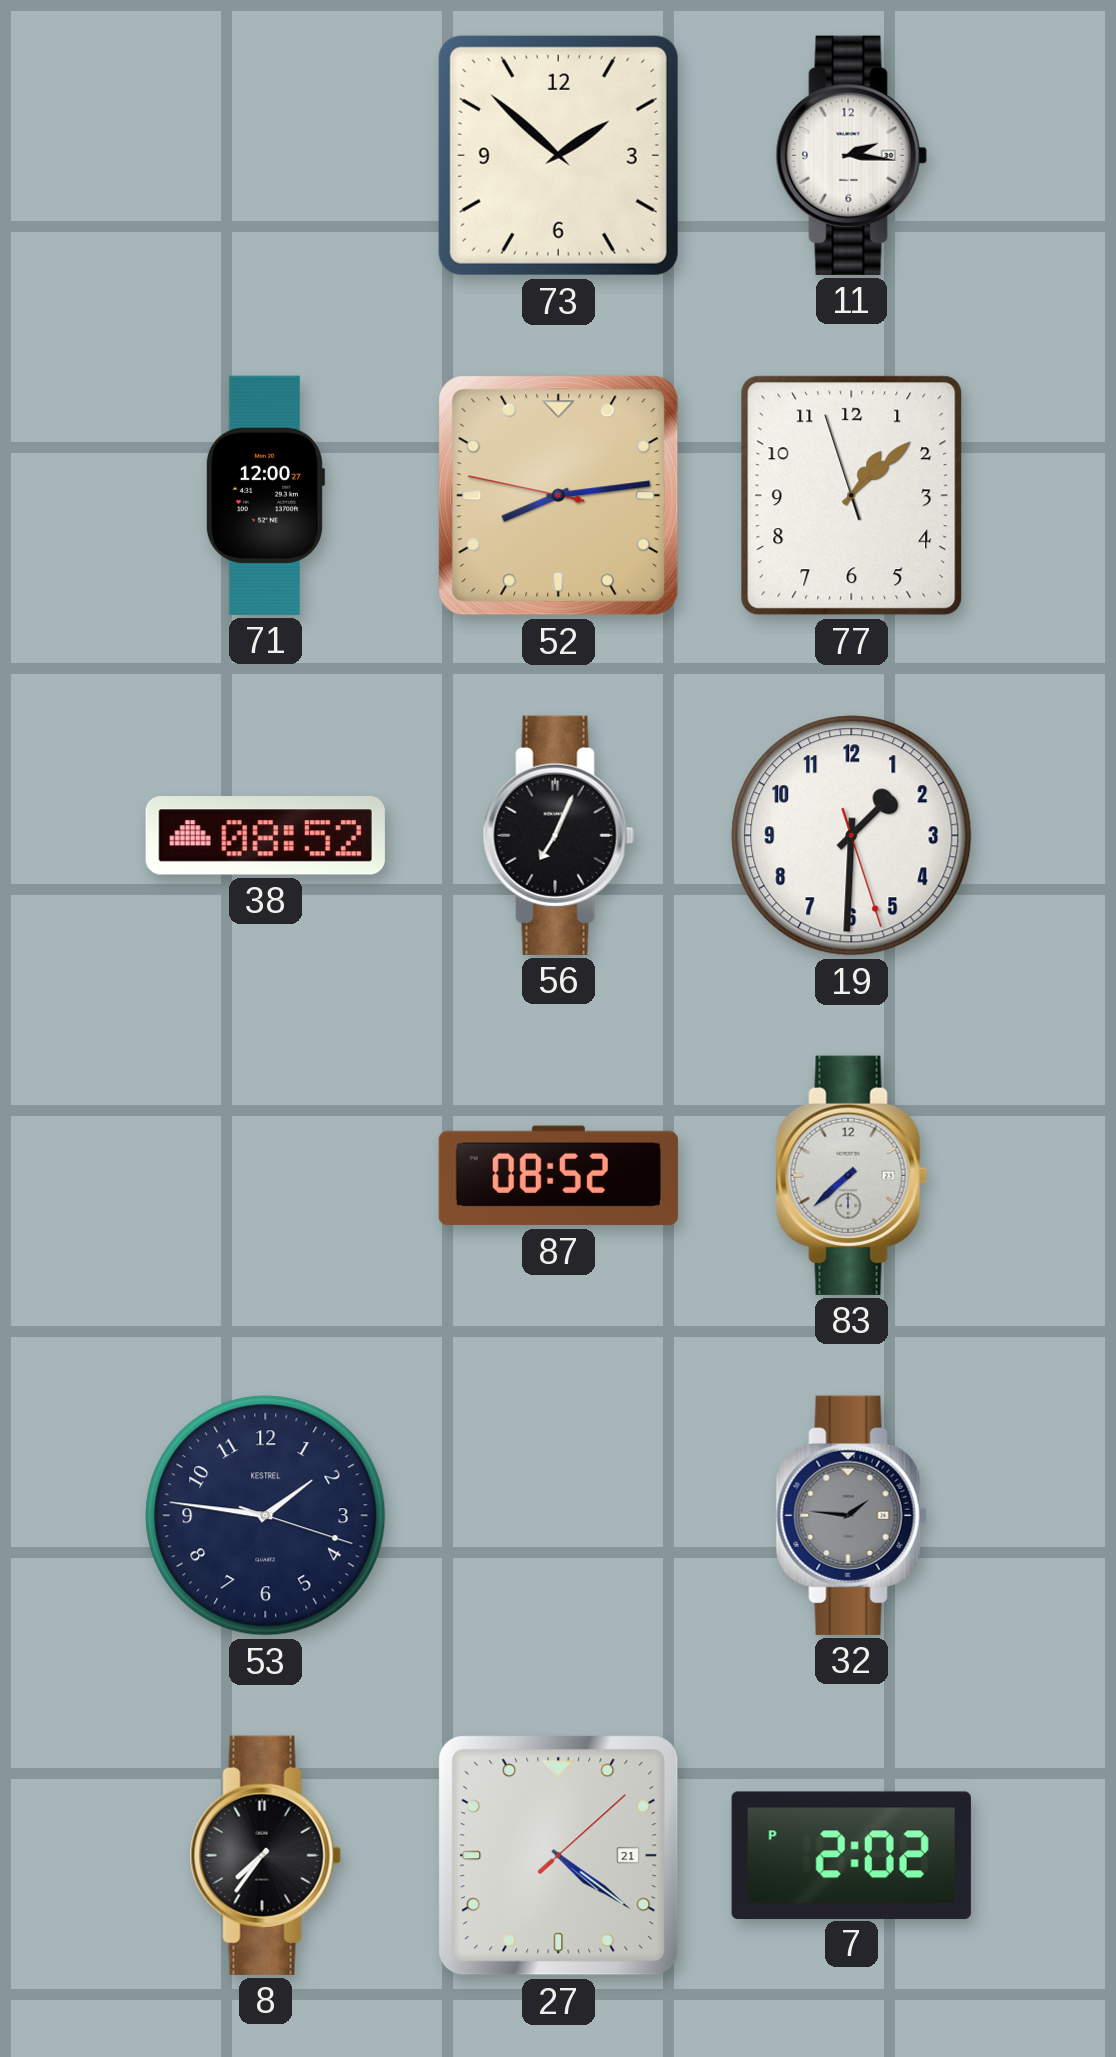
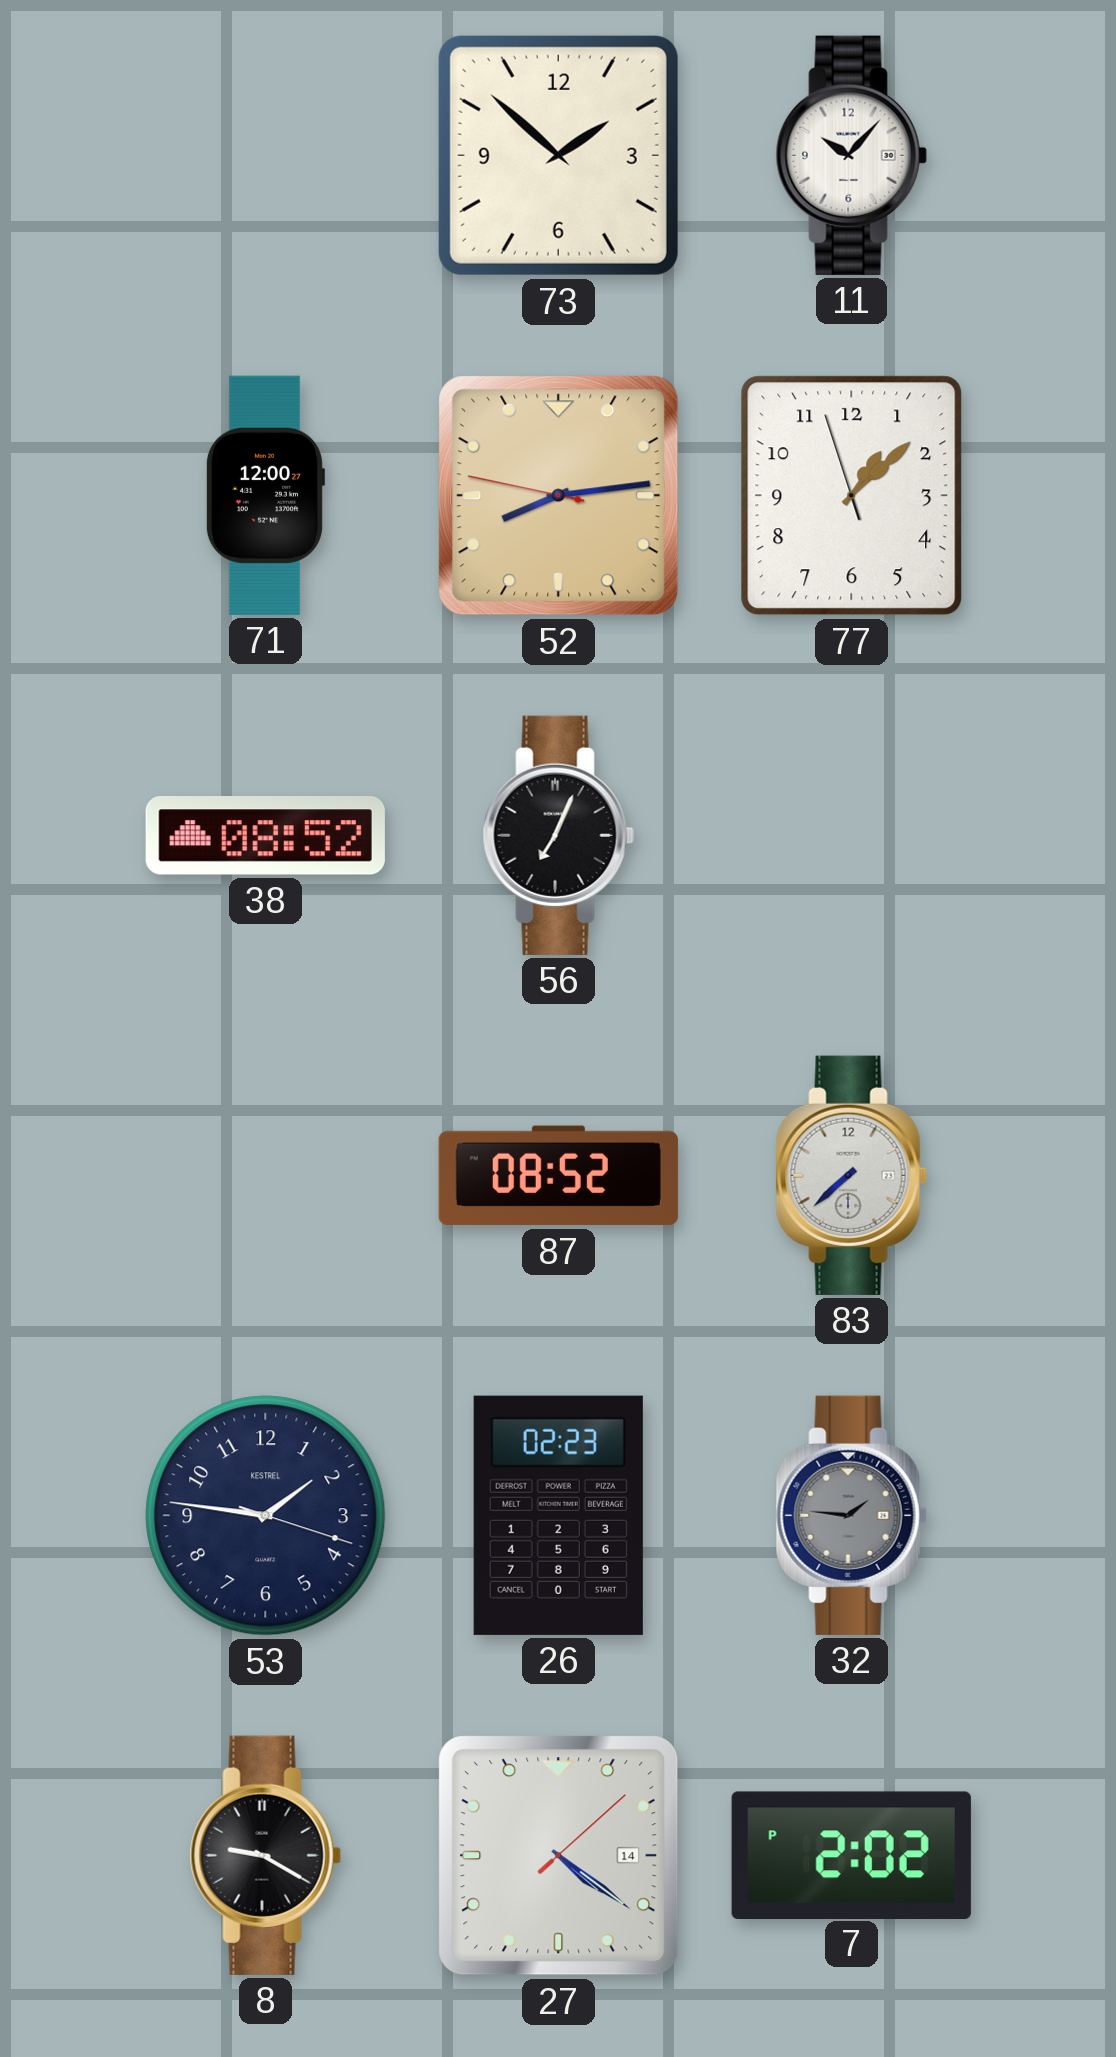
11: 2:16 -> 10:07 (851, 155)
19: 1:30 -> none (852, 836)
26: none -> 02:23 (558, 1515)
8: 7:36 -> 9:20 (265, 1855)
27 date: 21 -> 14 (559, 1856)
